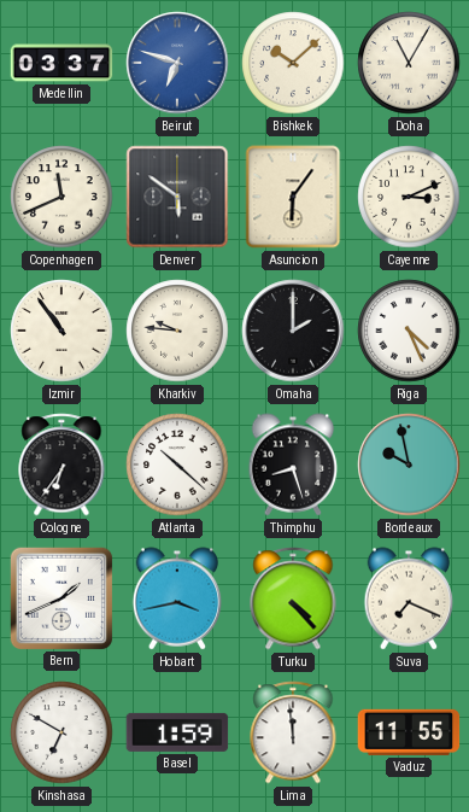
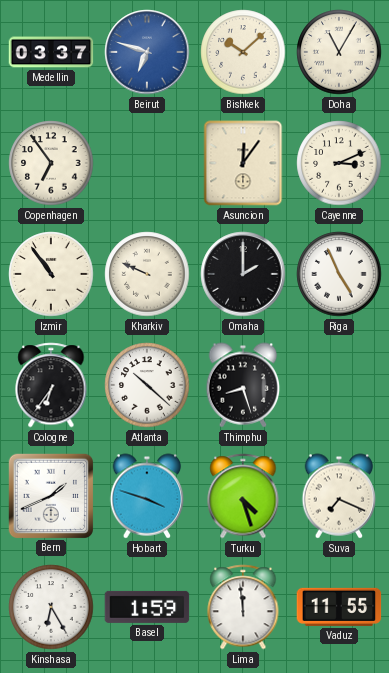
Copenhagen: 11:41 -> 6:54 (51, 163)
Denver: 5:51 -> none (177, 197)
Asuncion: 6:06 -> 12:06 (243, 163)
Kharkiv: 9:46 -> 9:49 (147, 274)
Riga: 4:26 -> 4:56 (339, 274)
Bordeaux: 9:58 -> none (409, 465)
Hobart: 3:43 -> 3:48 (147, 496)
Turku: 4:23 -> 4:27 (243, 496)
Kinshasa: 6:50 -> 6:25 (51, 607)
